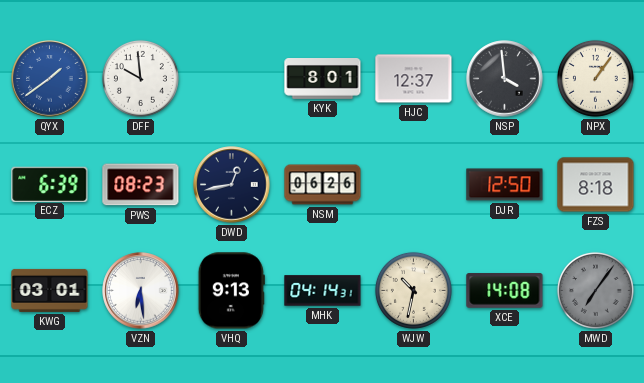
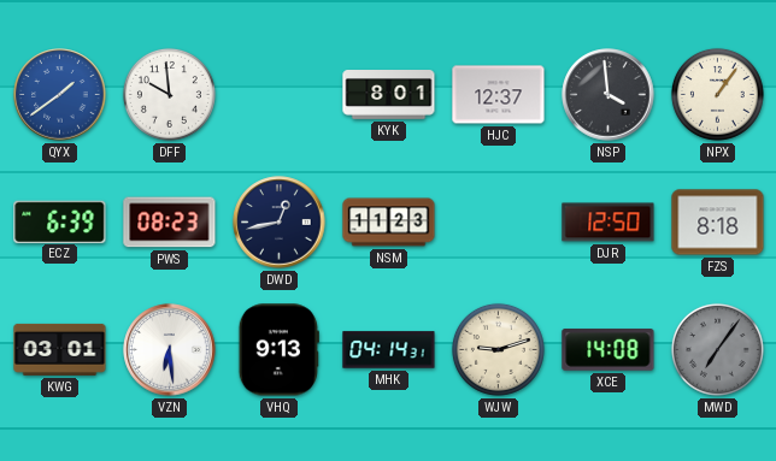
NSM: 06:26 -> 11:23 (389, 223)
WJW: 10:32 -> 9:12 (498, 349)
